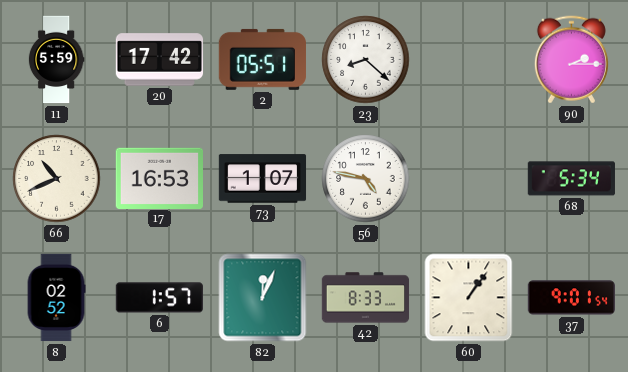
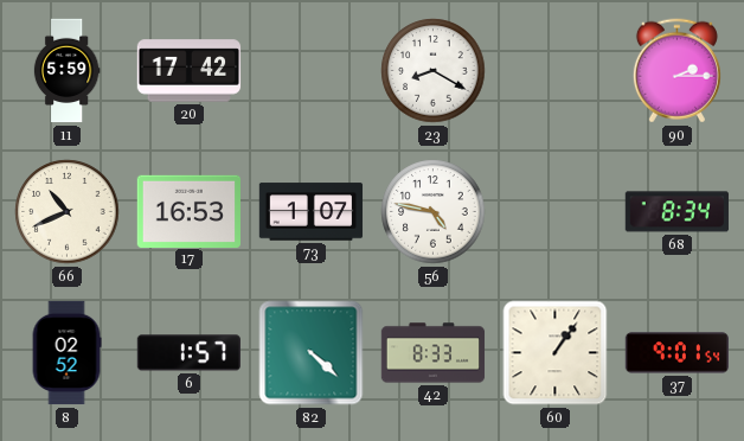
2: 05:51 -> none (262, 59)
23: 8:22 -> 8:20 (434, 71)
68: 5:34 -> 8:34 (676, 212)
82: 12:04 -> 4:22 (312, 353)
